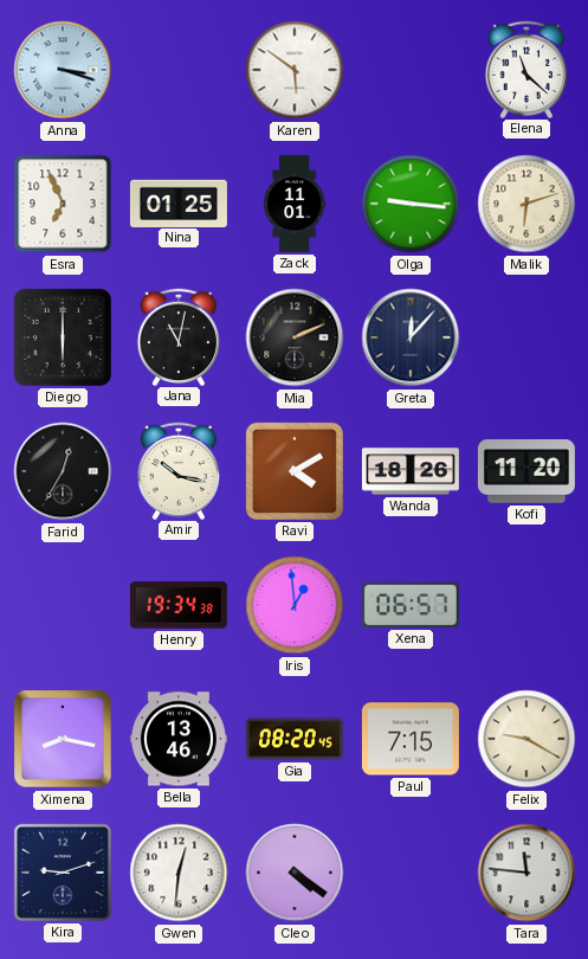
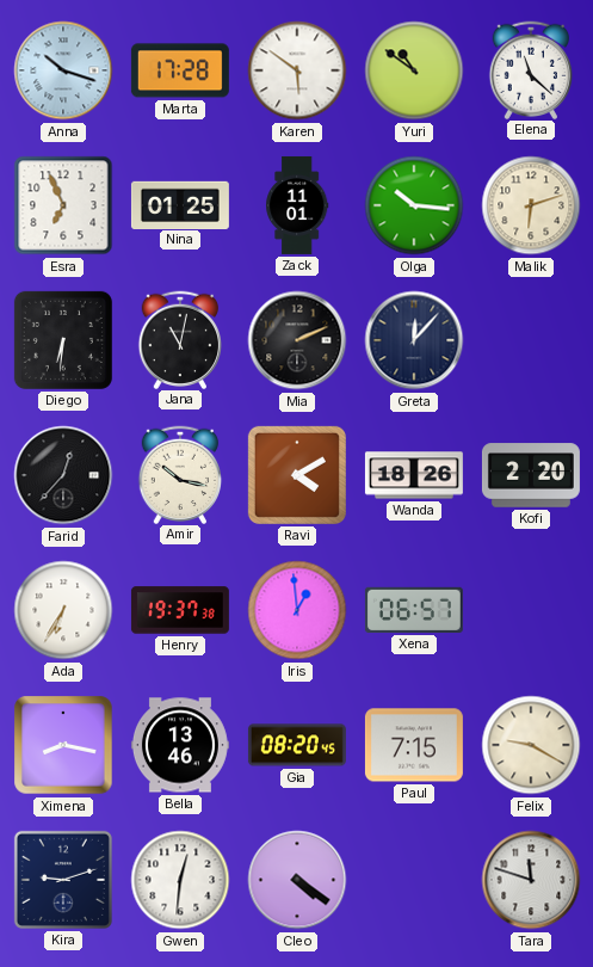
Anna: 3:18 -> 10:18 (63, 70)
Marta: none -> 17:28 (180, 70)
Yuri: none -> 10:51 (414, 70)
Olga: 9:16 -> 10:16 (414, 205)
Diego: 6:00 -> 6:31 (63, 340)
Farid: 12:35 -> 12:37 (63, 475)
Kofi: 11:20 -> 2:20 (531, 475)
Ada: none -> 6:35 (63, 610)
Henry: 19:34 -> 19:37 (180, 610)
Tara: 11:46 -> 11:48 (531, 880)
